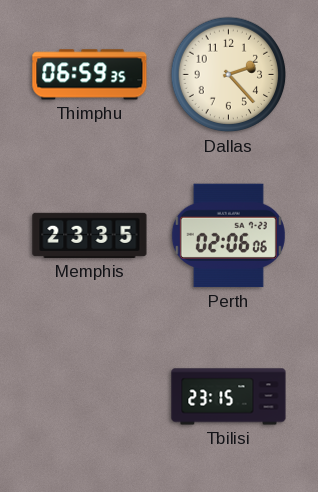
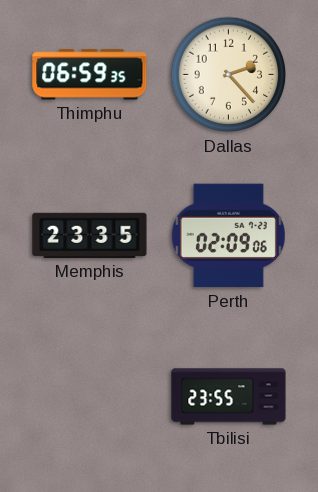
Perth: 02:06 -> 02:09 (228, 236)
Tbilisi: 23:15 -> 23:55 (229, 397)
